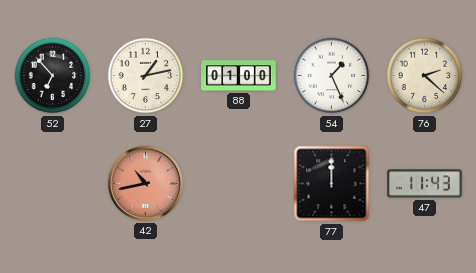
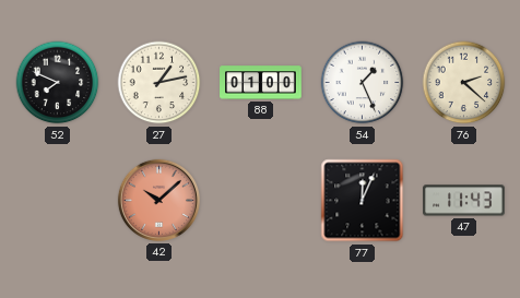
52: 6:53 -> 7:49 (58, 83)
42: 10:43 -> 10:08 (158, 200)
77: 12:00 -> 12:04 (363, 201)
